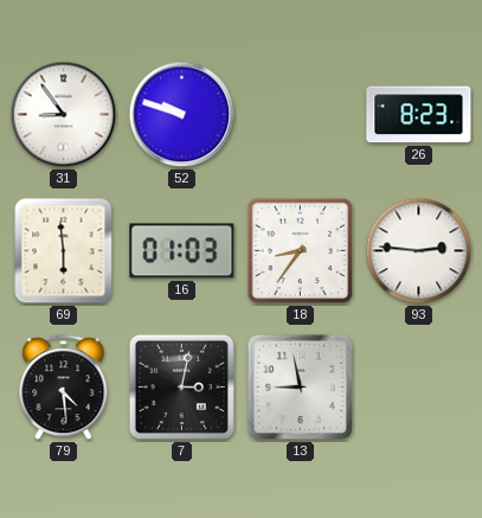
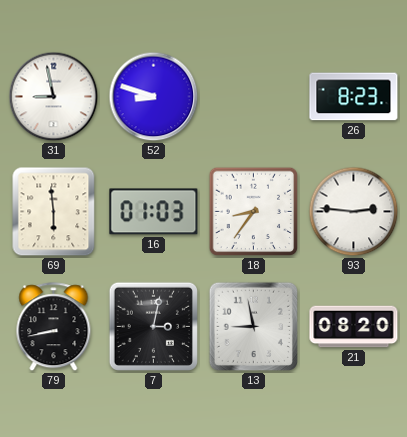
31: 8:54 -> 8:58 (54, 97)
52: 9:48 -> 8:48 (154, 97)
79: 4:29 -> 8:43 (54, 327)
21: none -> 08:20 (354, 327)
